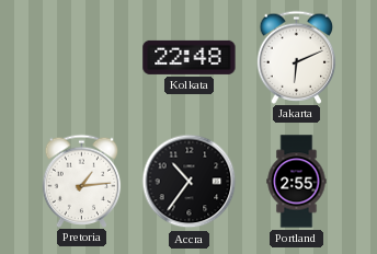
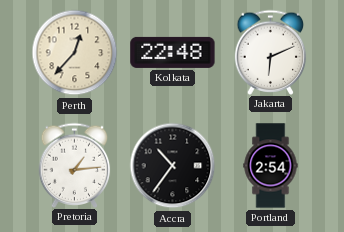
Perth: none -> 12:37 (75, 53)
Portland: 2:55 -> 2:54 (271, 166)
